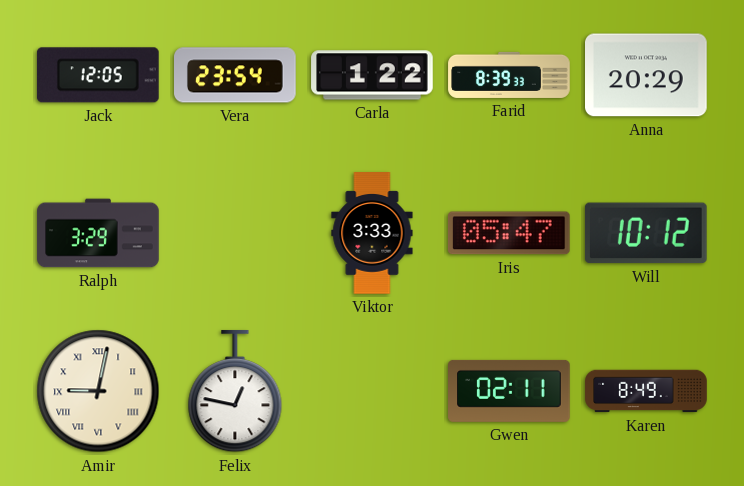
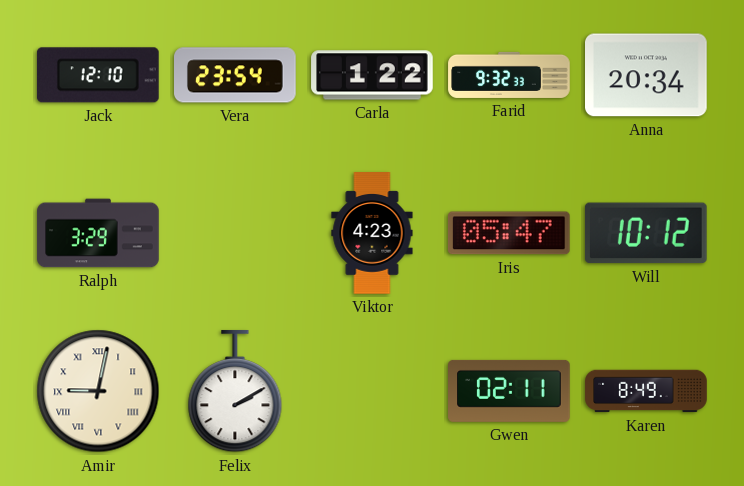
Jack: 12:05 -> 12:10 (98, 75)
Farid: 8:39 -> 9:32 (509, 75)
Anna: 20:29 -> 20:34 (647, 75)
Viktor: 3:33 -> 4:23 (372, 233)
Felix: 12:47 -> 2:10 (235, 392)
